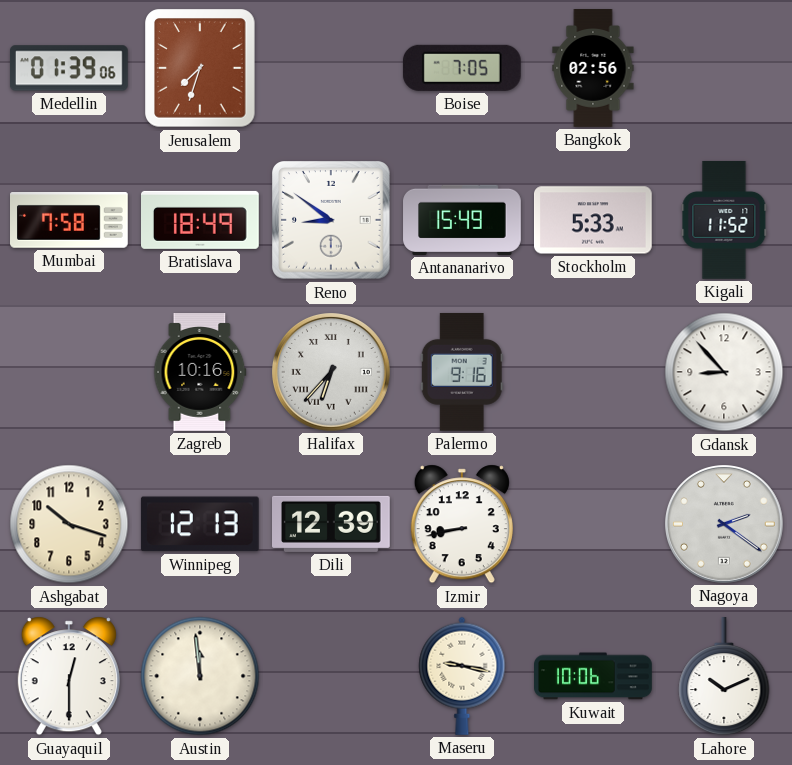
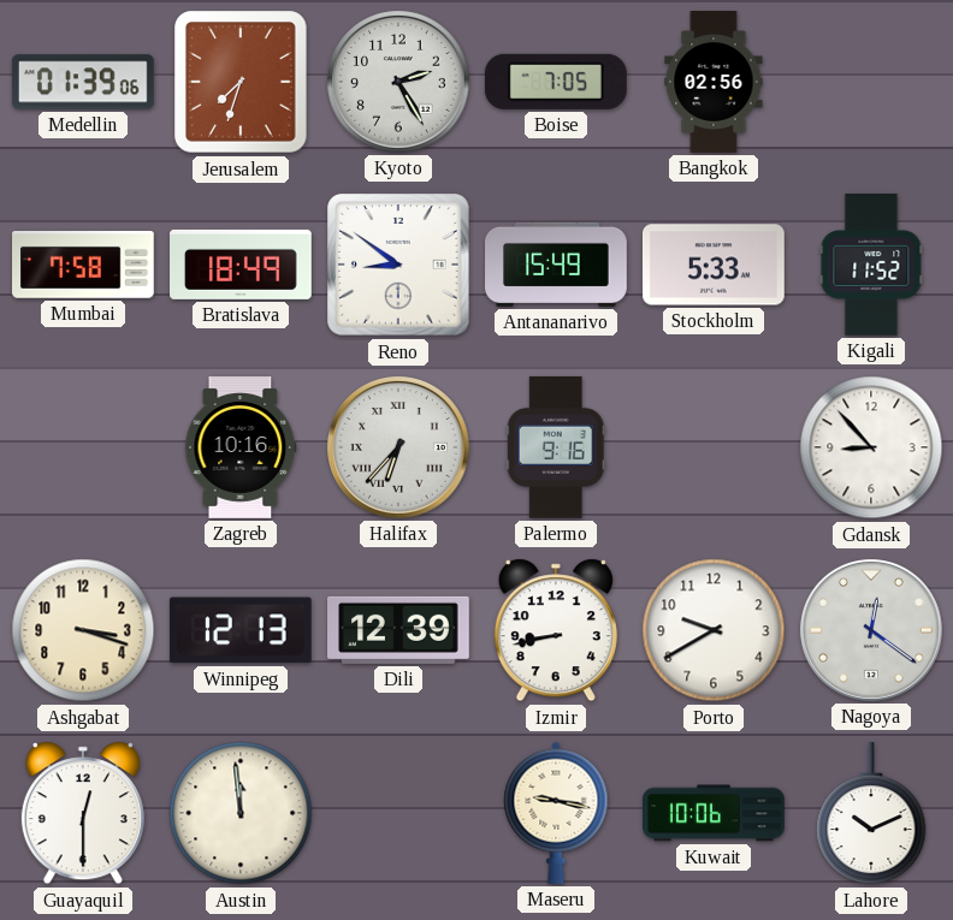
Kyoto: none -> 2:25 (399, 83)
Ashgabat: 10:18 -> 3:18 (83, 630)
Porto: none -> 9:40 (714, 630)
Nagoya: 2:21 -> 12:21 (872, 631)
